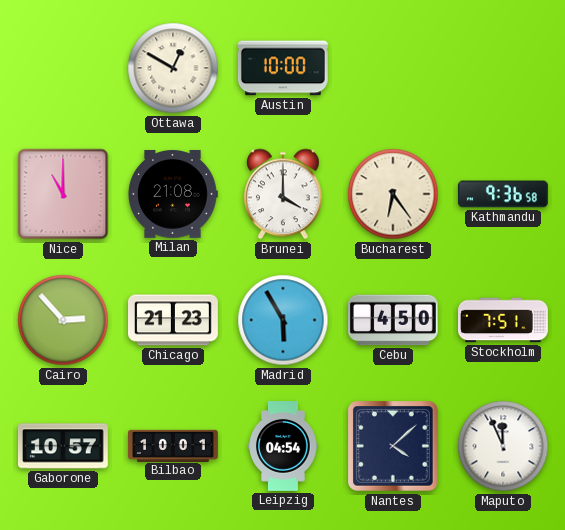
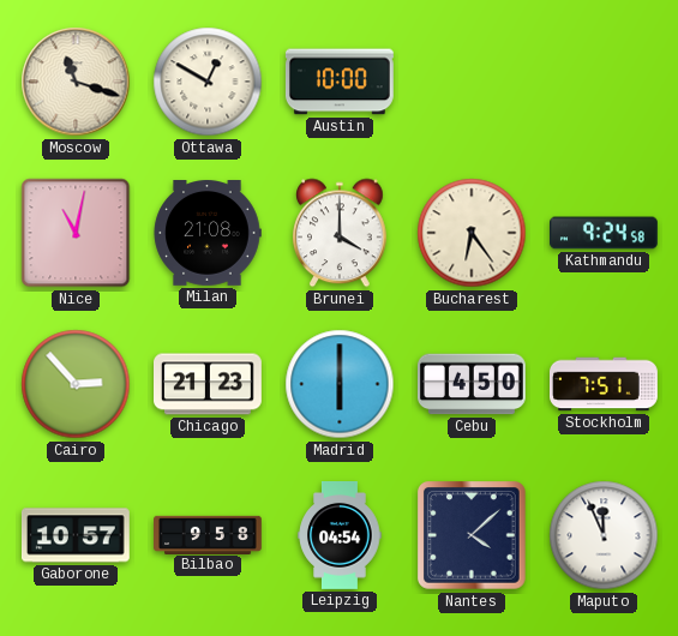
Moscow: none -> 11:18 (76, 82)
Nice: 11:00 -> 11:02 (76, 233)
Kathmandu: 9:36 -> 9:24 (605, 233)
Madrid: 5:55 -> 6:00 (340, 384)
Bilbao: 10:01 -> 9:58 (209, 534)
